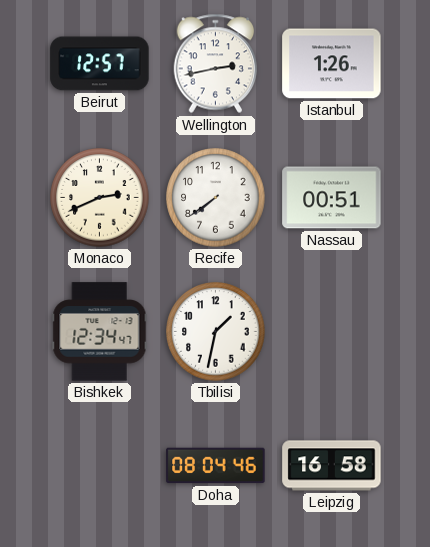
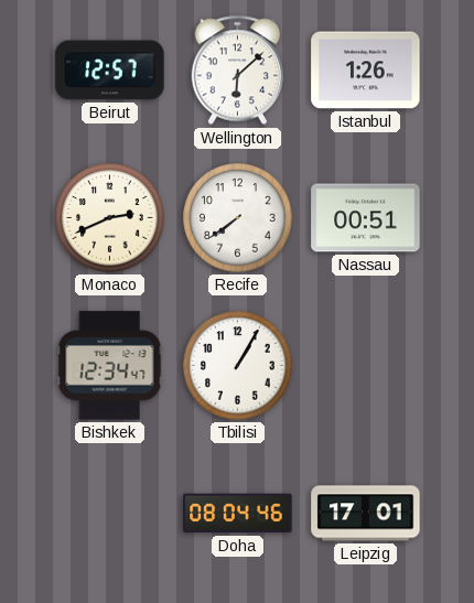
Wellington: 2:43 -> 6:08 (238, 71)
Tbilisi: 1:32 -> 1:05 (238, 366)
Leipzig: 16:58 -> 17:01 (366, 514)
